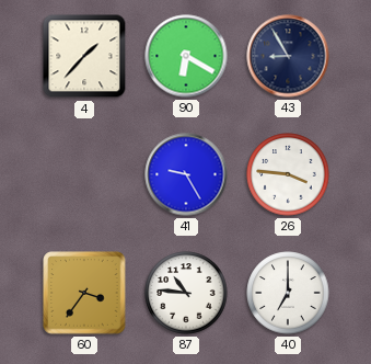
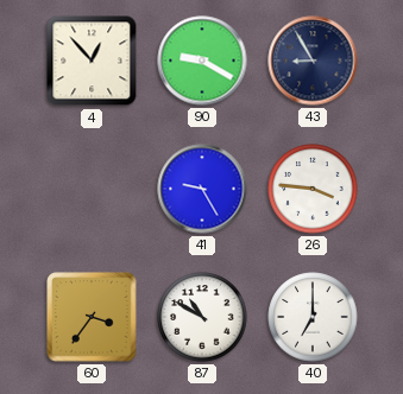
4: 1:37 -> 12:53 (92, 61)
90: 6:20 -> 9:20 (202, 61)
87: 10:46 -> 10:50 (202, 317)
